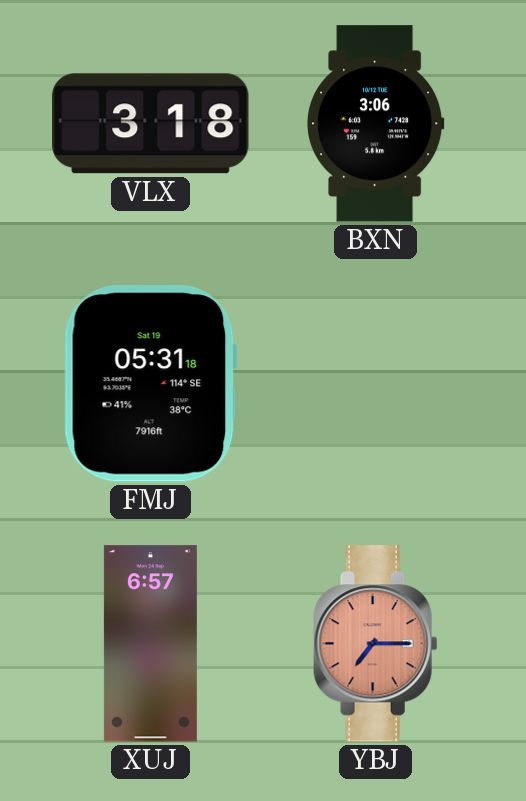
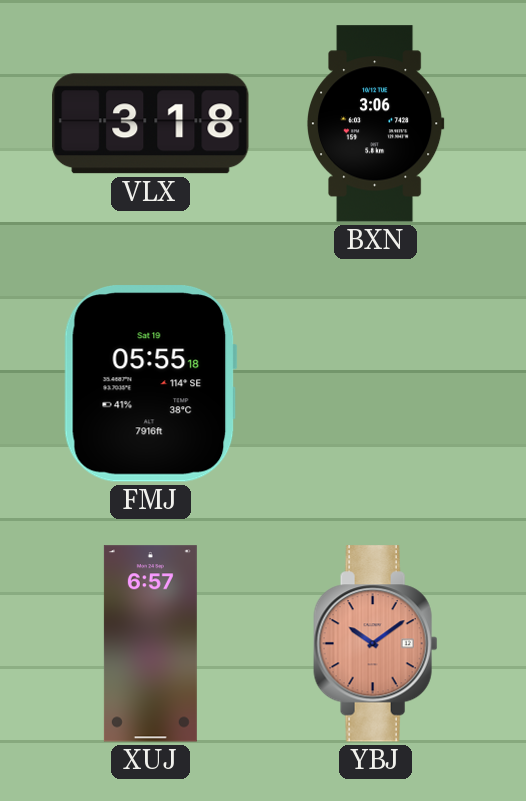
FMJ: 05:31 -> 05:55 (150, 384)
YBJ: 7:15 -> 10:09 (376, 644)
